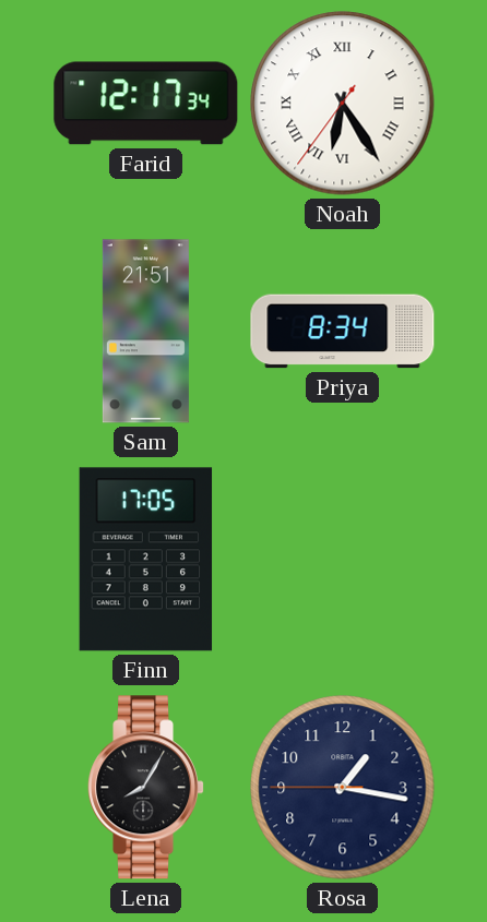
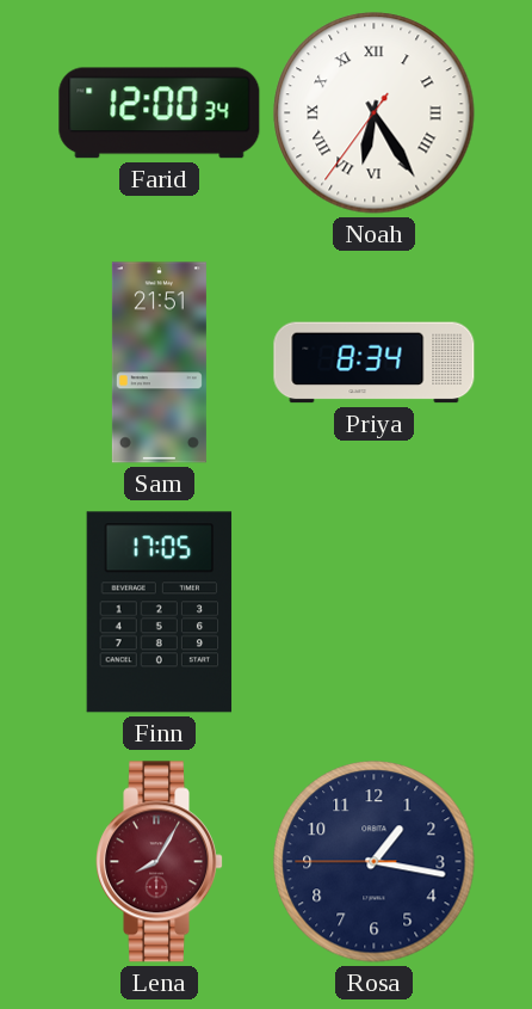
Farid: 12:17 -> 12:00 (160, 113)
Lena dial: black -> burgundy (160, 862)
